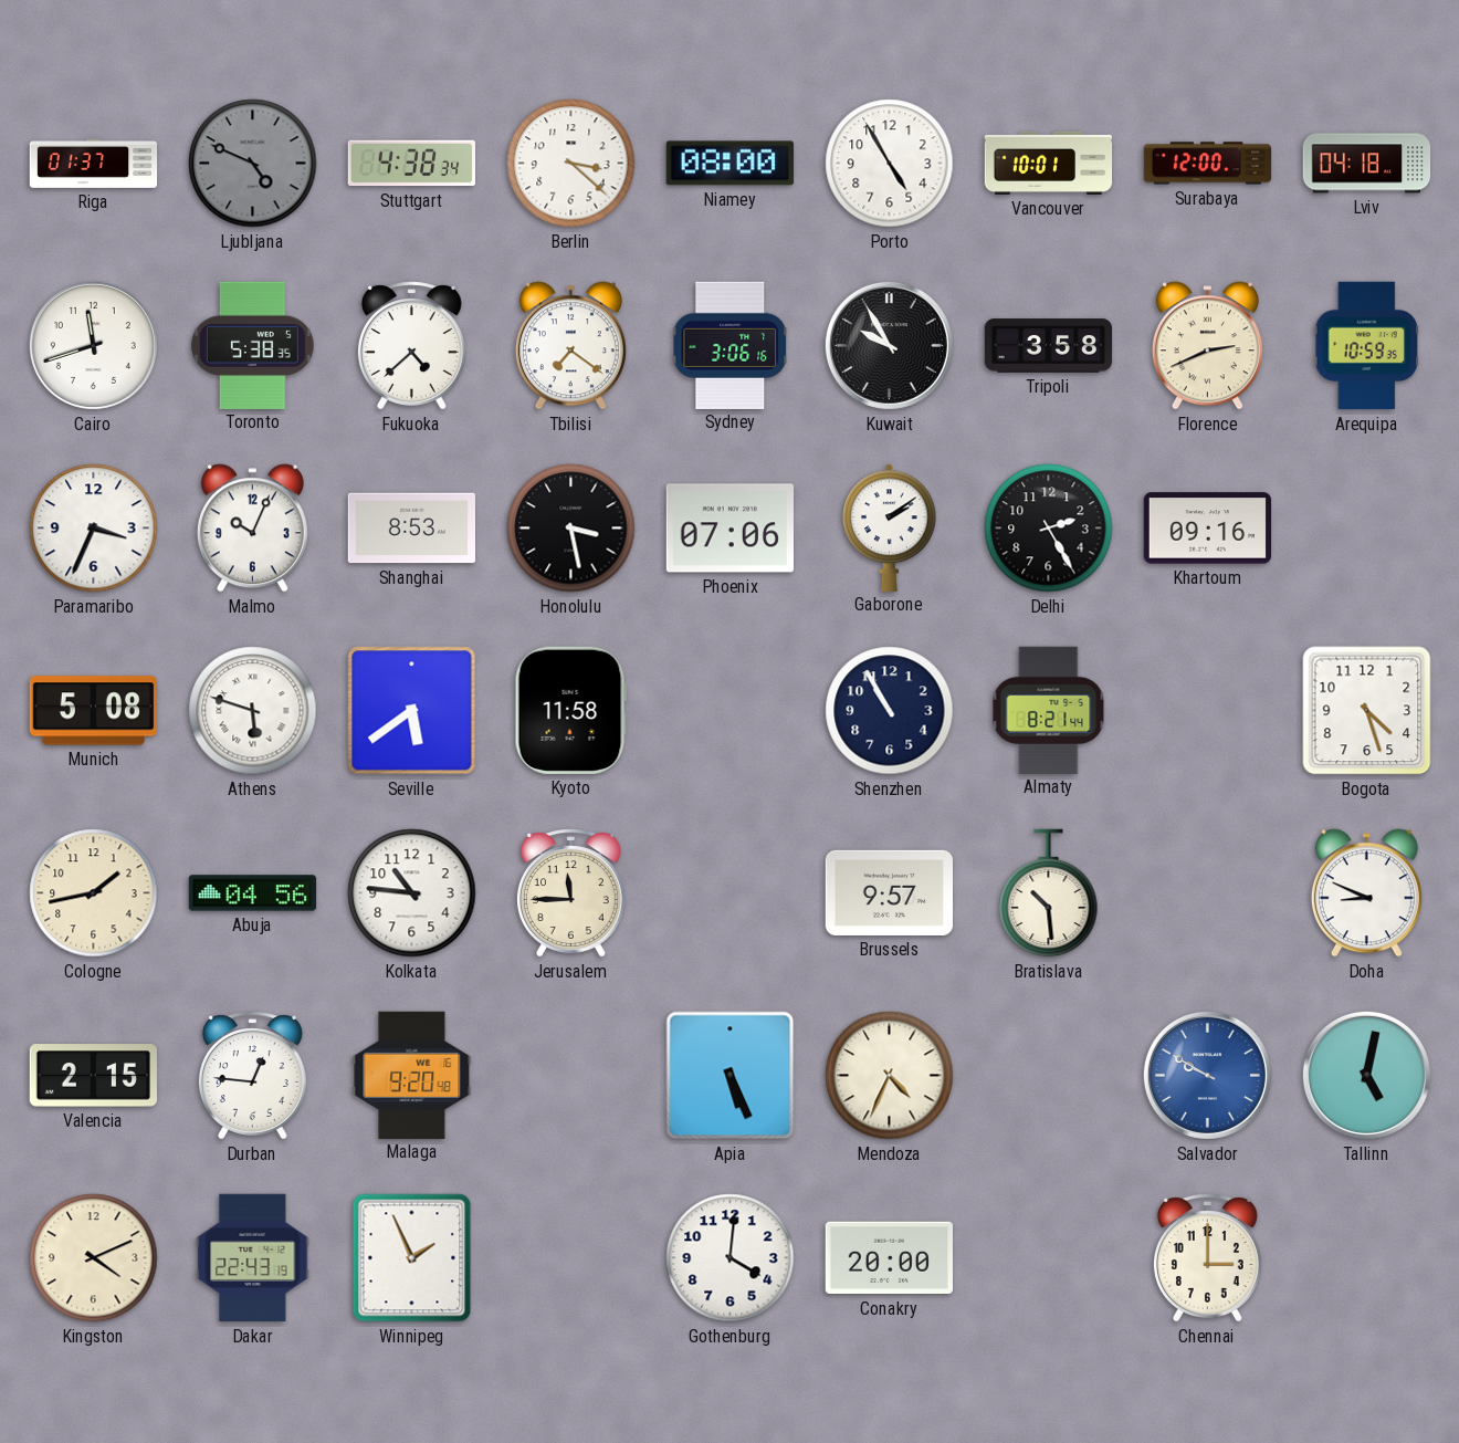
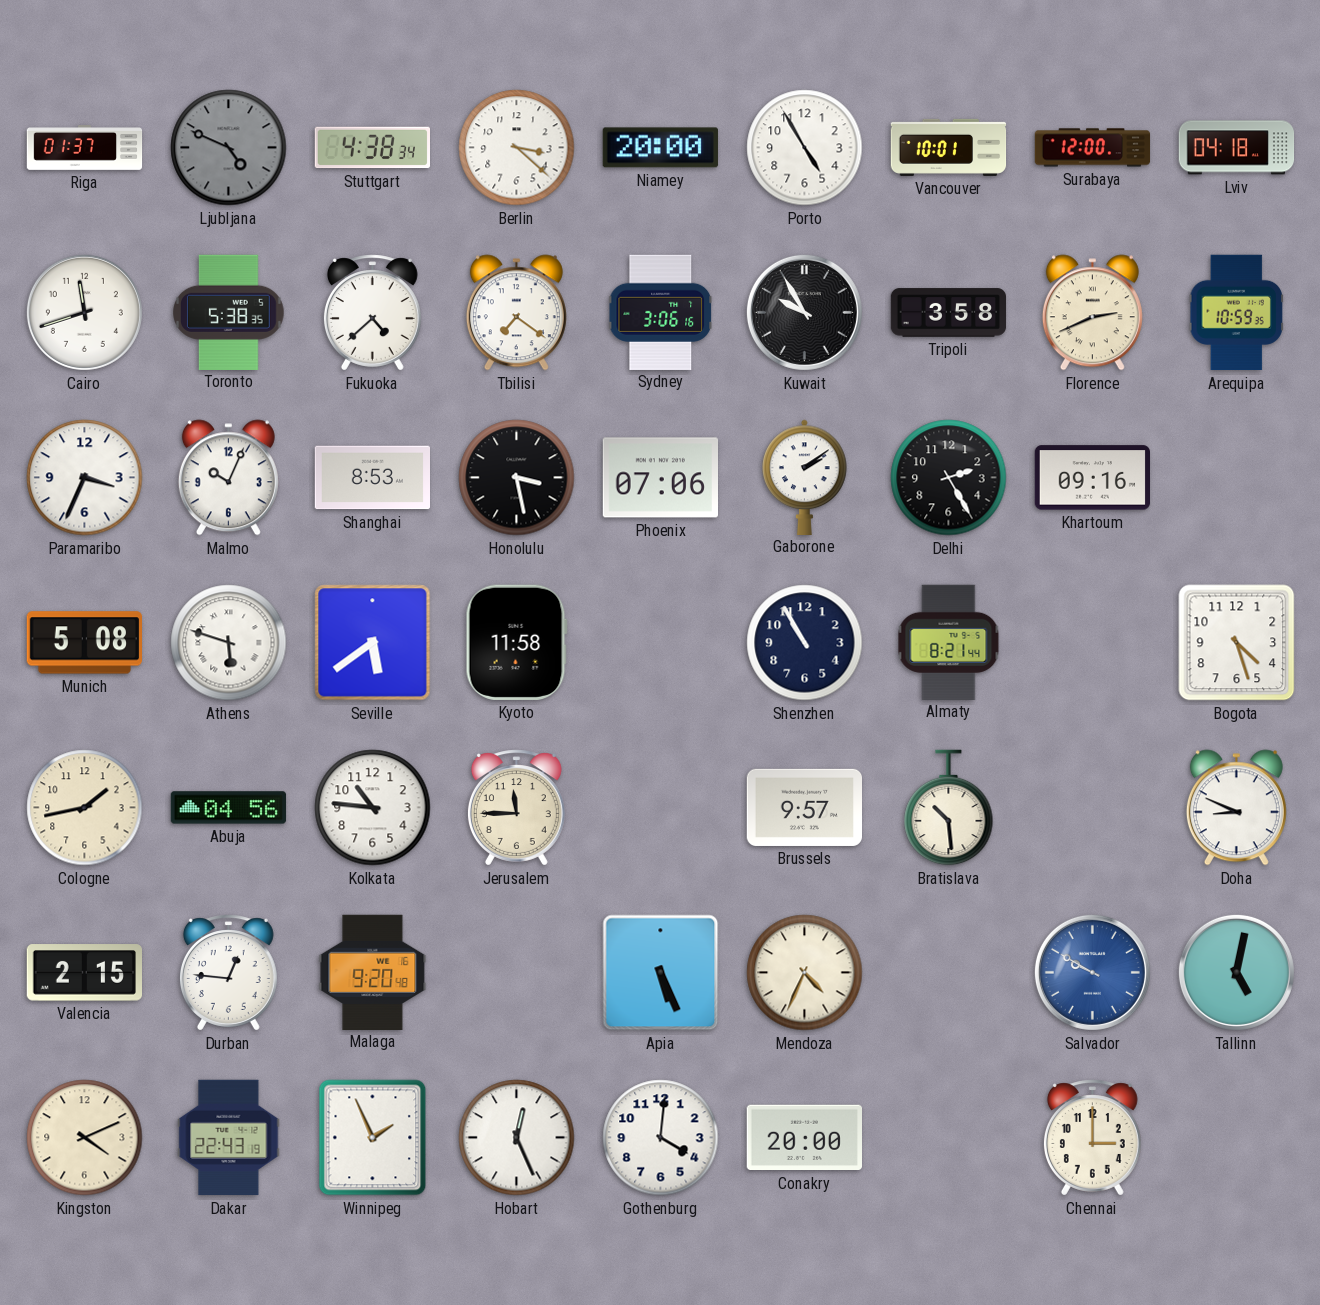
Niamey: 08:00 -> 20:00 (660, 148)
Hobart: none -> 12:26 (517, 1138)
